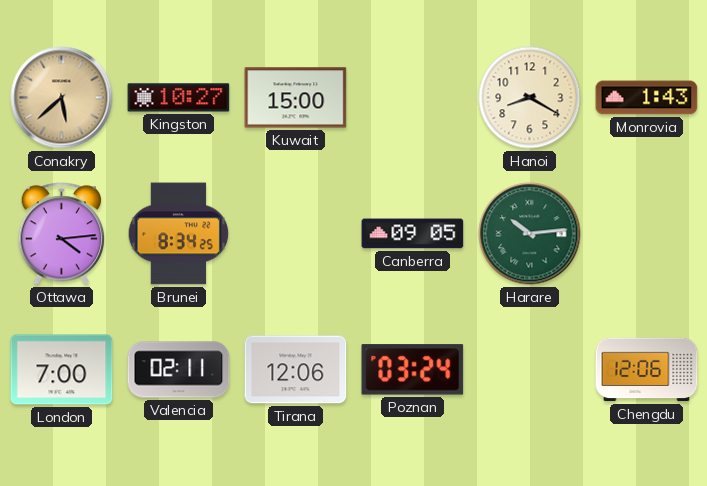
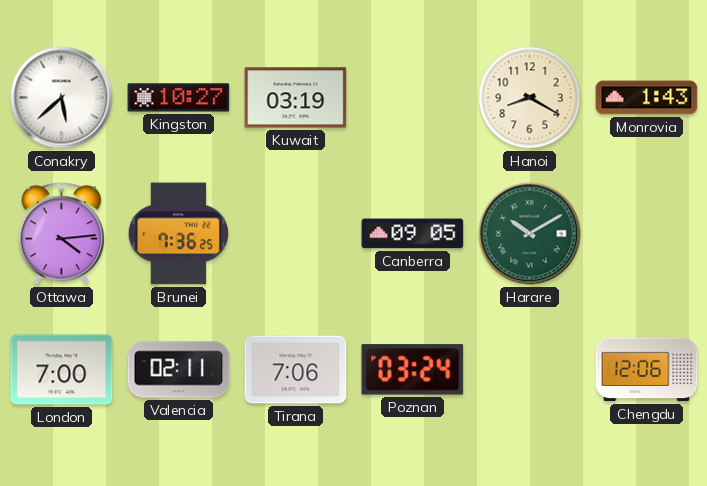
Conakry dial: champagne -> white (62, 98)
Kuwait: 15:00 -> 03:19 (296, 98)
Brunei: 8:34 -> 7:36 (179, 234)
Harare: 10:14 -> 10:10 (530, 234)
Tirana: 12:06 -> 7:06 (296, 370)
